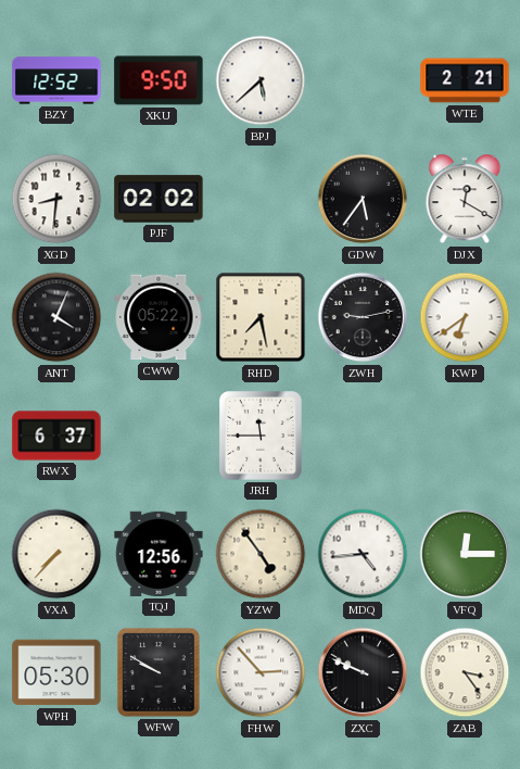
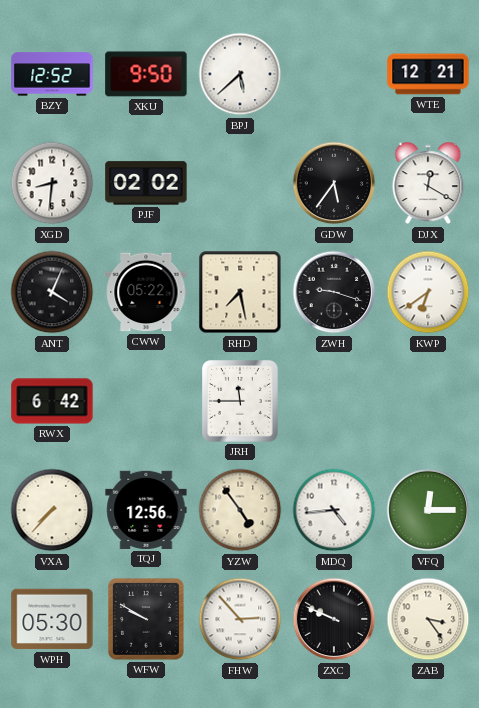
WTE: 2:21 -> 12:21 (428, 74)
ZWH: 9:13 -> 9:18 (334, 292)
RWX: 6:37 -> 6:42 (52, 401)
